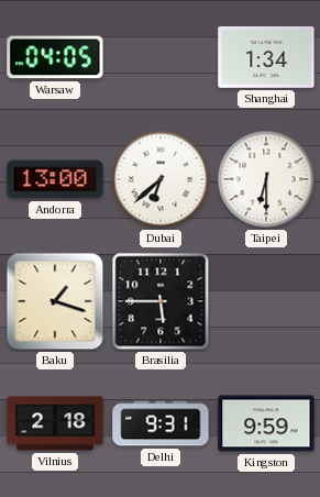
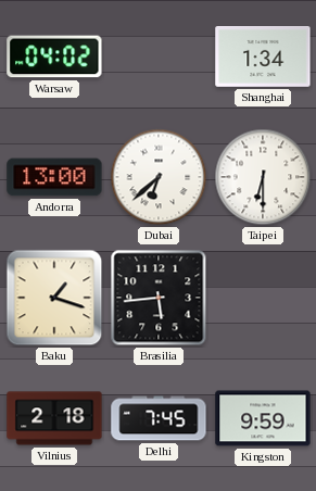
Warsaw: 04:05 -> 04:02 (54, 56)
Brasilia: 5:45 -> 5:44 (159, 298)
Delhi: 9:31 -> 7:45 (159, 418)
